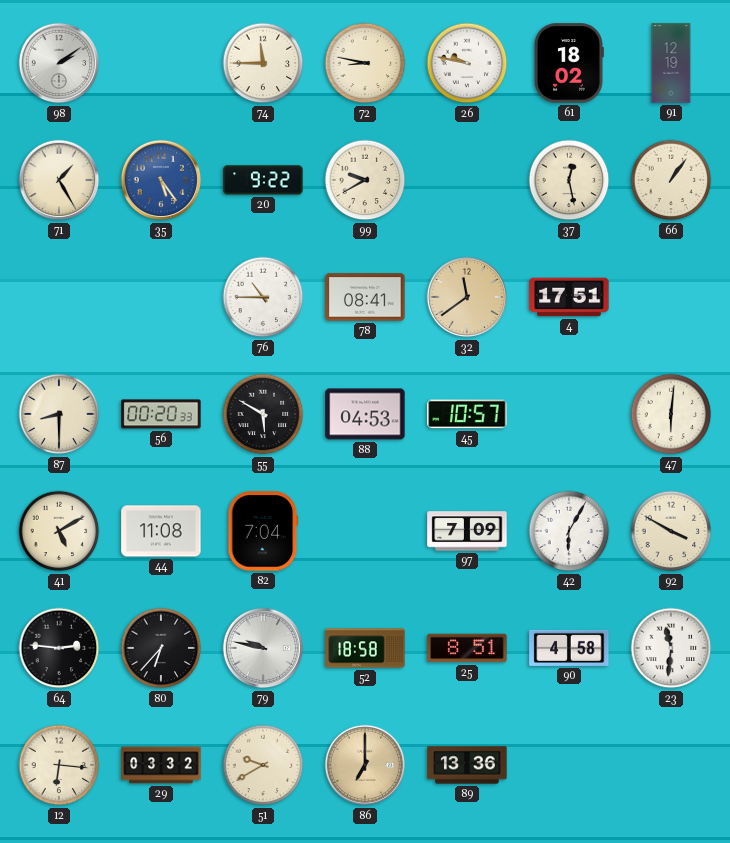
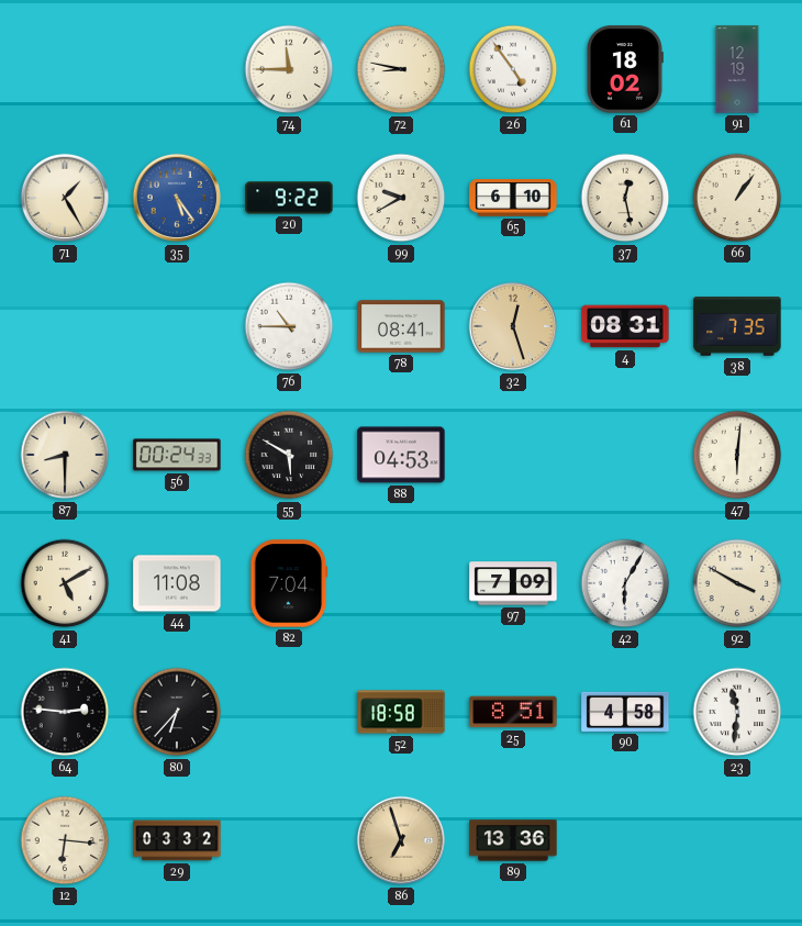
98: 2:09 -> none (59, 63)
26: 9:47 -> 4:54 (513, 69)
65: none -> 6:10 (513, 199)
32: 11:39 -> 12:27 (513, 326)
4: 17:51 -> 08:31 (625, 326)
38: none -> 7:35 (737, 326)
56: 00:20 -> 00:24 (177, 455)
45: 10:57 -> none (467, 414)
79: 9:47 -> none (263, 648)
51: 9:40 -> none (263, 765)
86: 7:00 -> 6:57 (401, 840)
